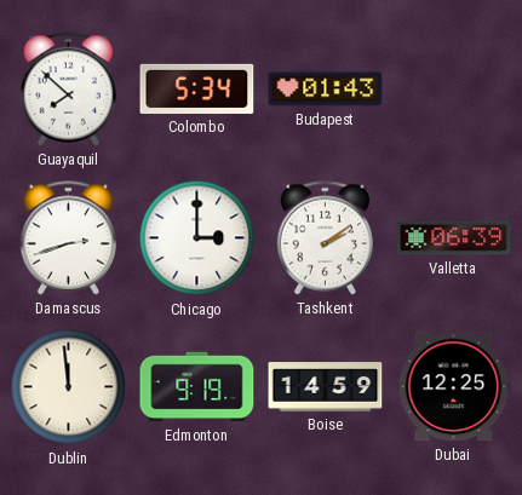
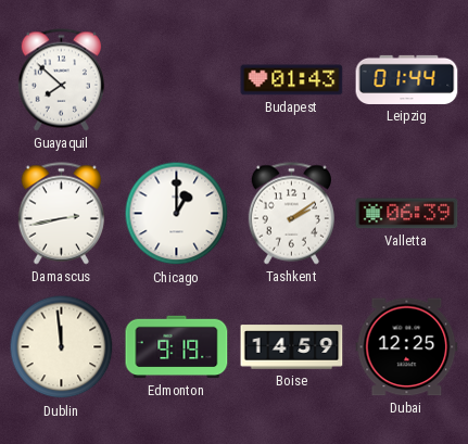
Colombo: 5:34 -> none (197, 88)
Leipzig: none -> 01:44 (407, 79)
Damascus: 2:42 -> 2:43 (61, 214)
Chicago: 3:00 -> 1:00 (177, 214)
